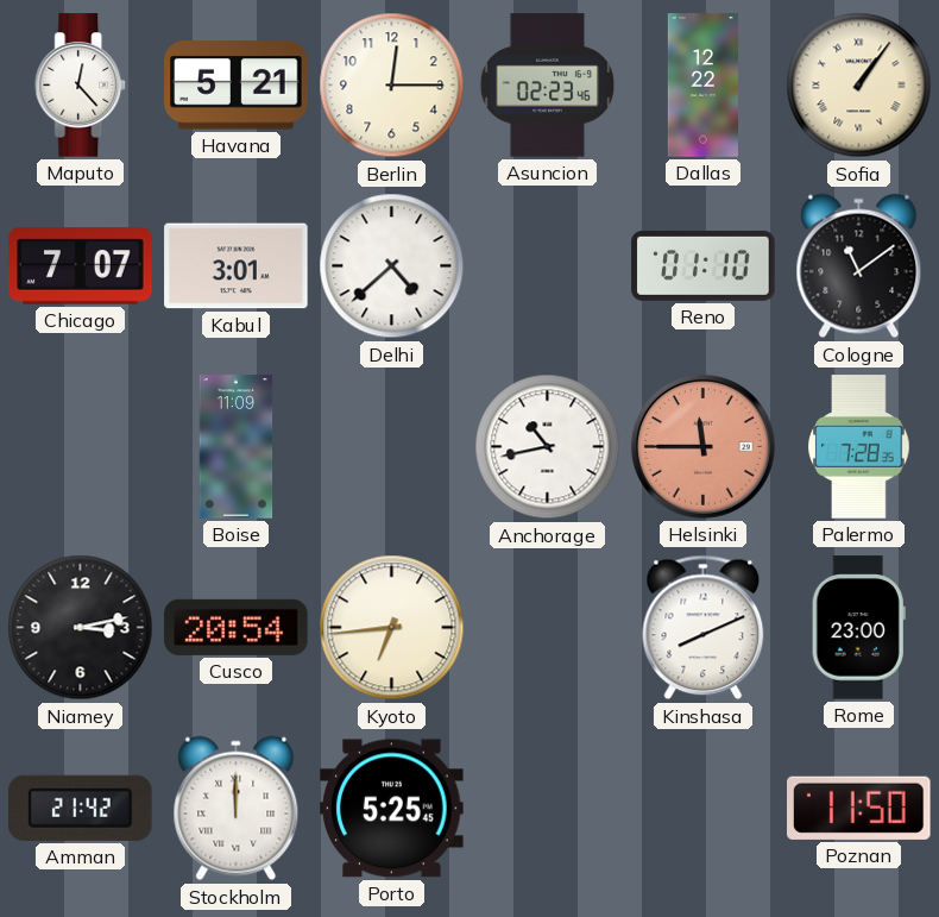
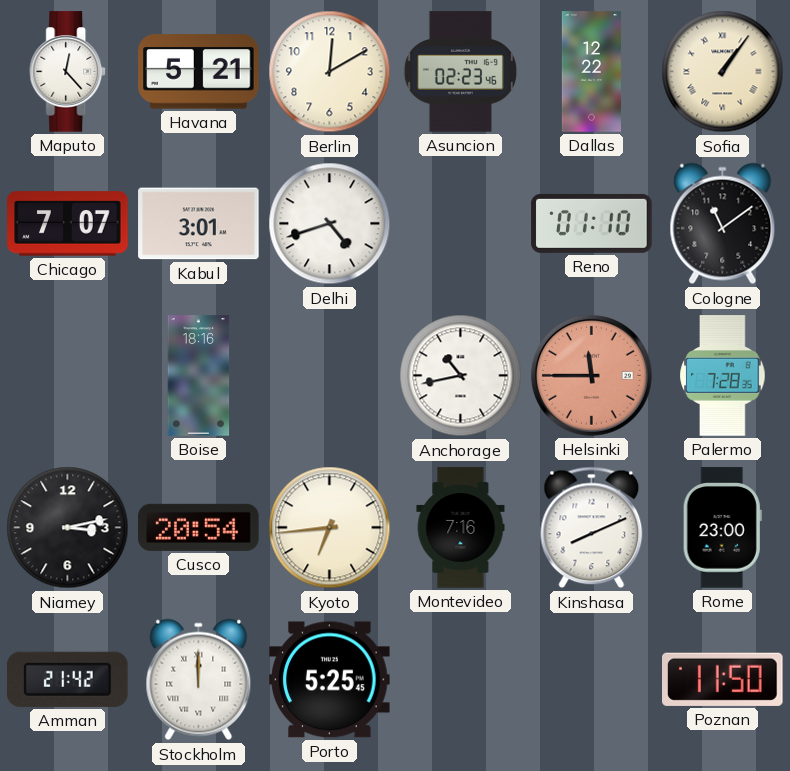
Berlin: 12:15 -> 12:10 (330, 72)
Delhi: 4:38 -> 4:42 (330, 224)
Boise: 11:09 -> 18:16 (199, 376)
Montevideo: none -> 7:16 (461, 528)
